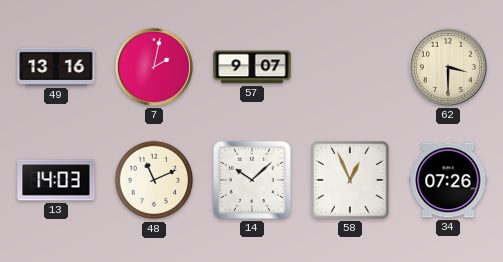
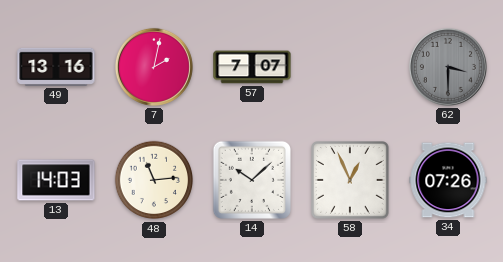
57: 9:07 -> 7:07 (252, 67)
62 dial: cream -> grey (448, 67)
48: 11:11 -> 11:14 (154, 180)
